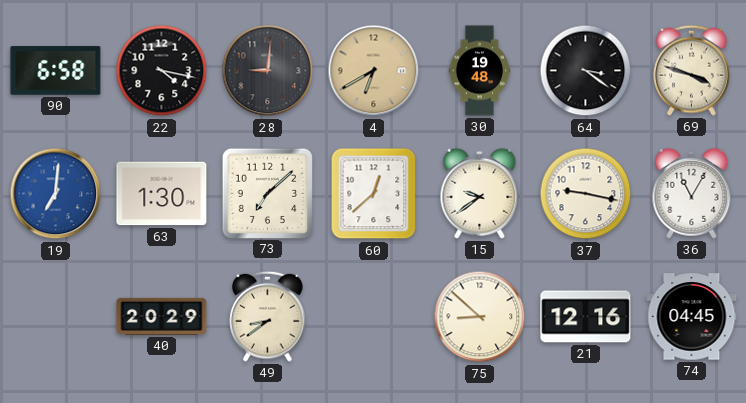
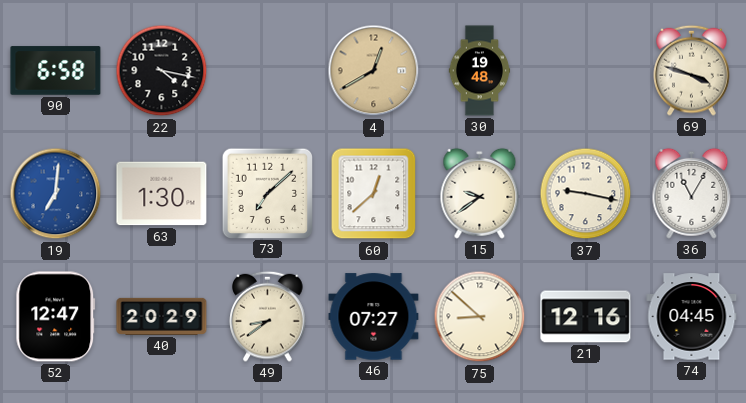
28: 9:01 -> none (268, 71)
4: 6:40 -> 12:40 (374, 71)
64: 3:21 -> none (586, 71)
52: none -> 12:47 (56, 317)
46: none -> 07:27 (374, 317)
